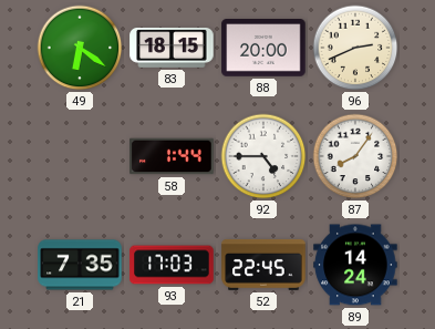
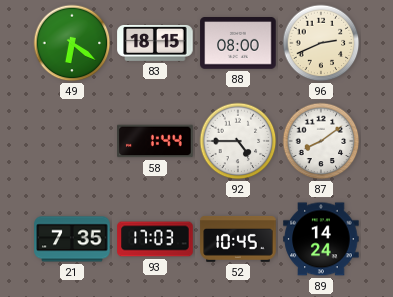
88: 20:00 -> 08:00 (238, 44)
87: 8:06 -> 8:09 (321, 141)
52: 22:45 -> 10:45 (238, 239)
